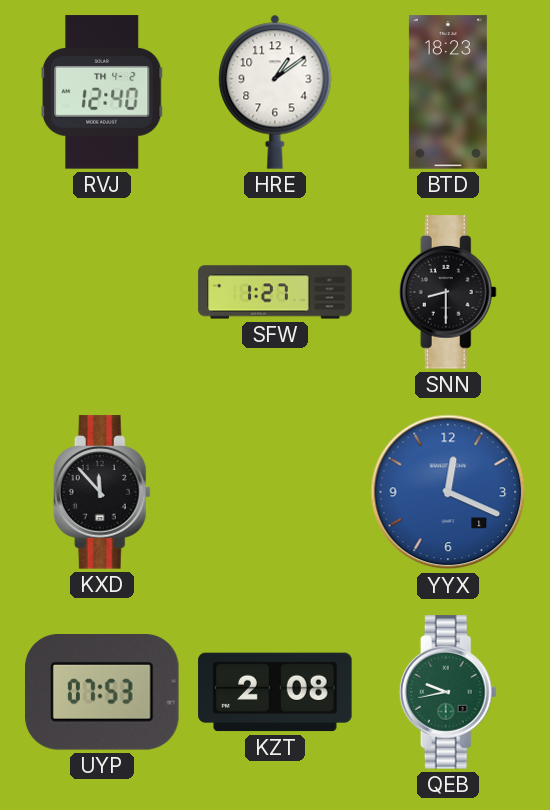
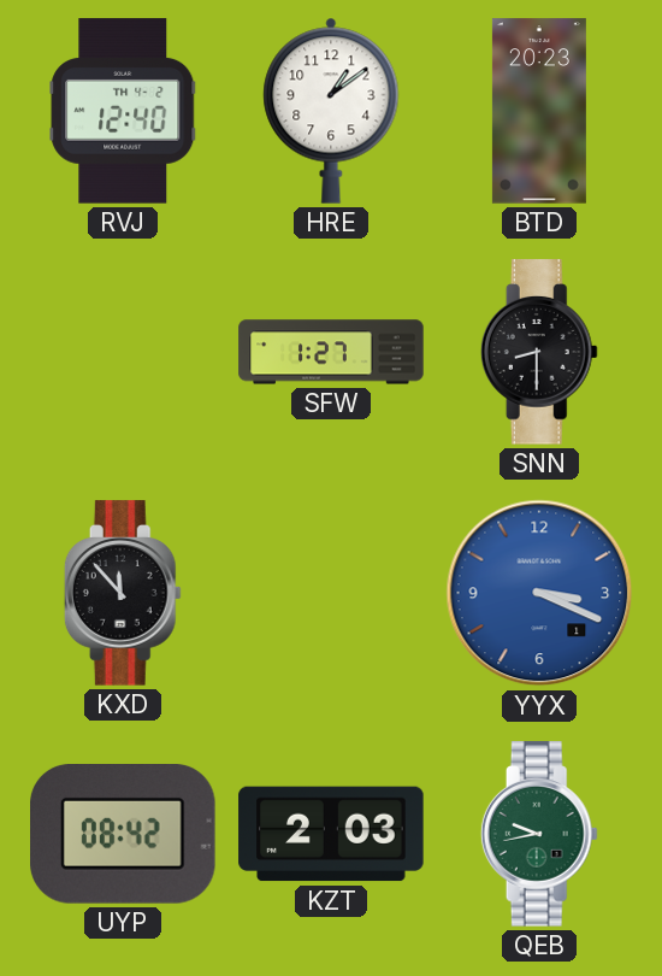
BTD: 18:23 -> 20:23 (539, 111)
YYX: 12:19 -> 3:19 (539, 593)
UYP: 07:53 -> 08:42 (124, 835)
KZT: 2:08 -> 2:03 (331, 834)
